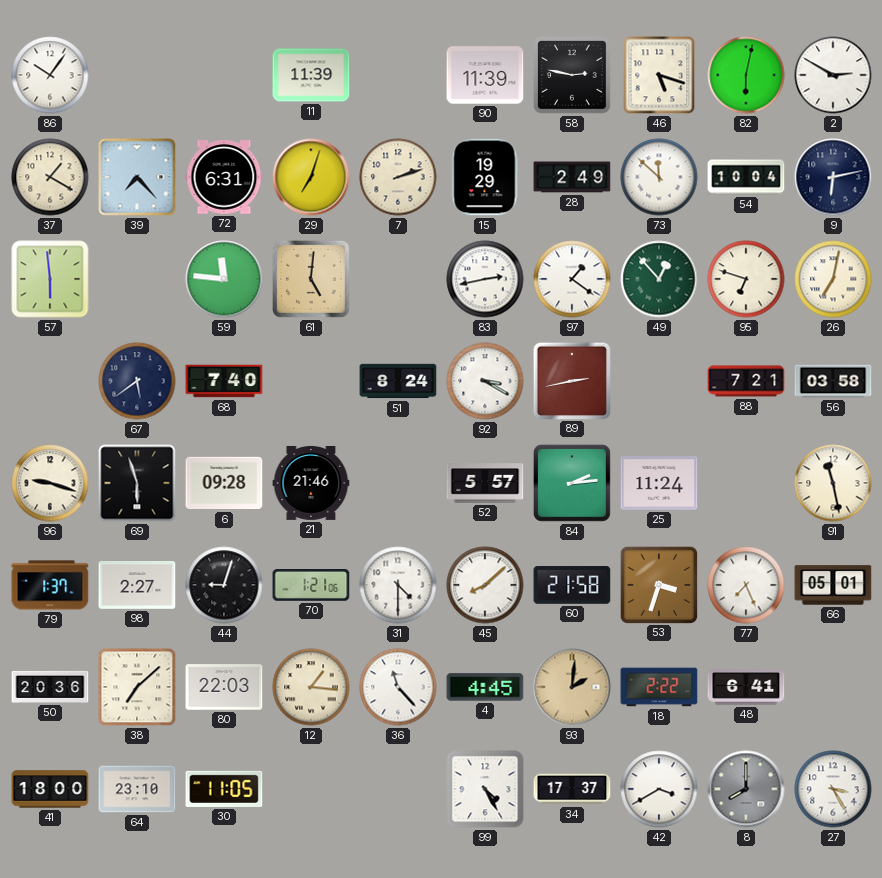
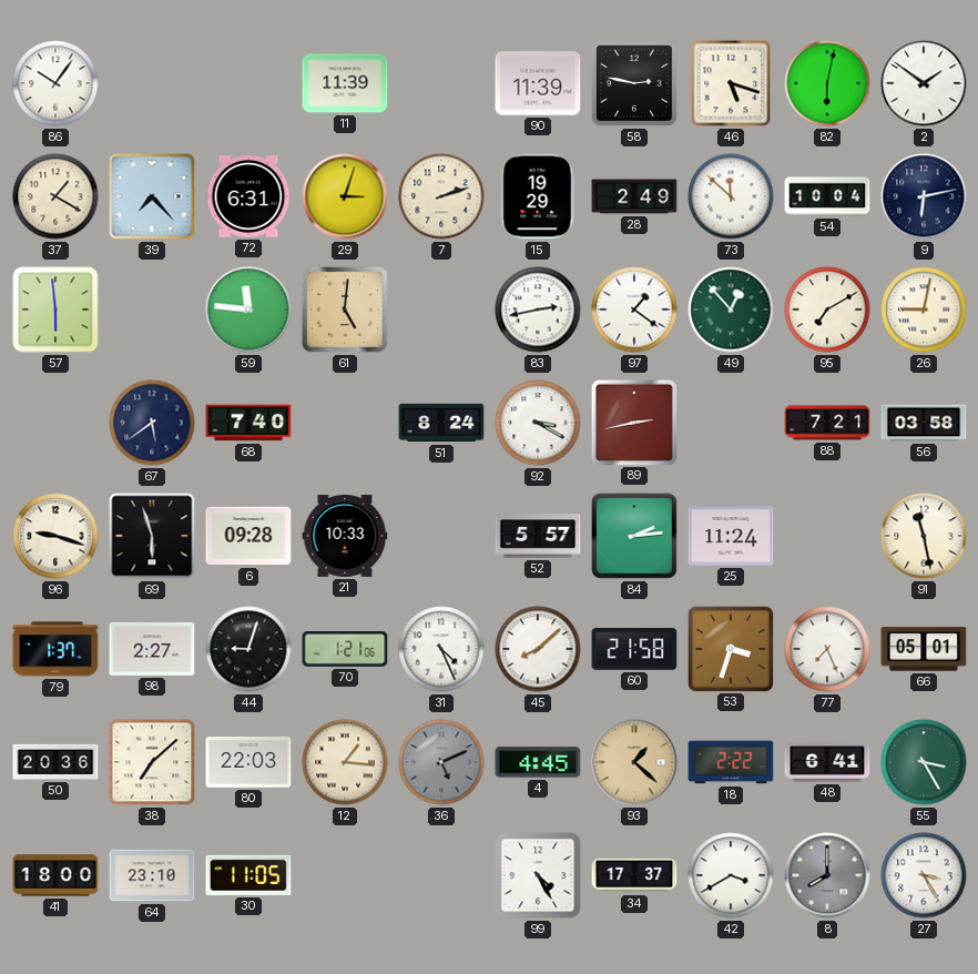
2: 2:50 -> 1:51 (924, 83)
29: 7:03 -> 3:03 (345, 196)
95: 6:48 -> 7:10 (827, 310)
26: 7:02 -> 9:02 (924, 310)
21: 21:46 -> 10:33 (345, 536)
31: 4:30 -> 4:26 (441, 649)
36: 11:23 -> 5:11 (441, 762)
36 dial: white -> grey (441, 762)
93: 2:01 -> 1:22 (634, 762)
55: none -> 3:25 (924, 762)
